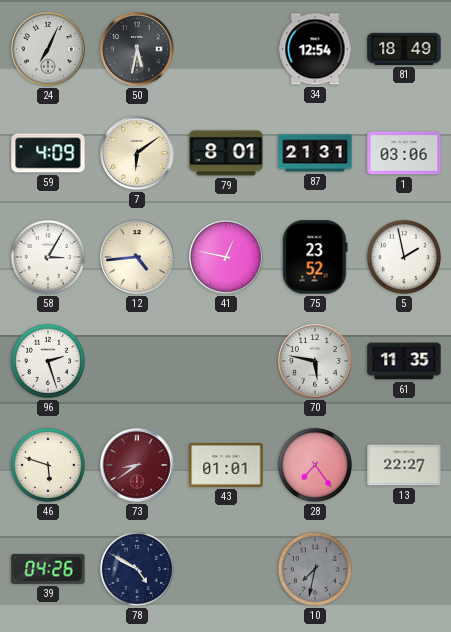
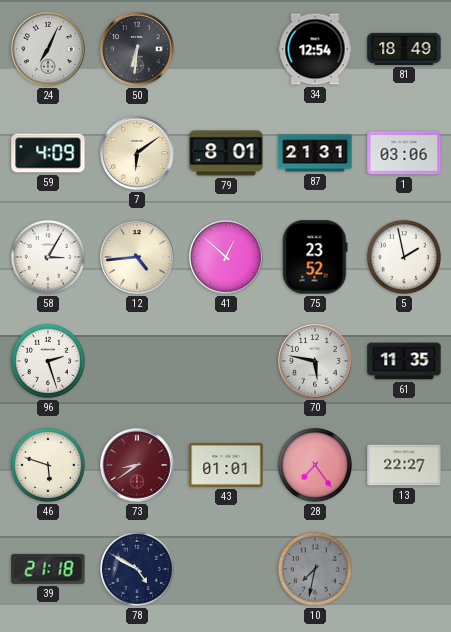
50: 5:32 -> 6:31 (137, 49)
41: 12:47 -> 12:52 (226, 257)
39: 04:26 -> 21:18 (48, 569)
